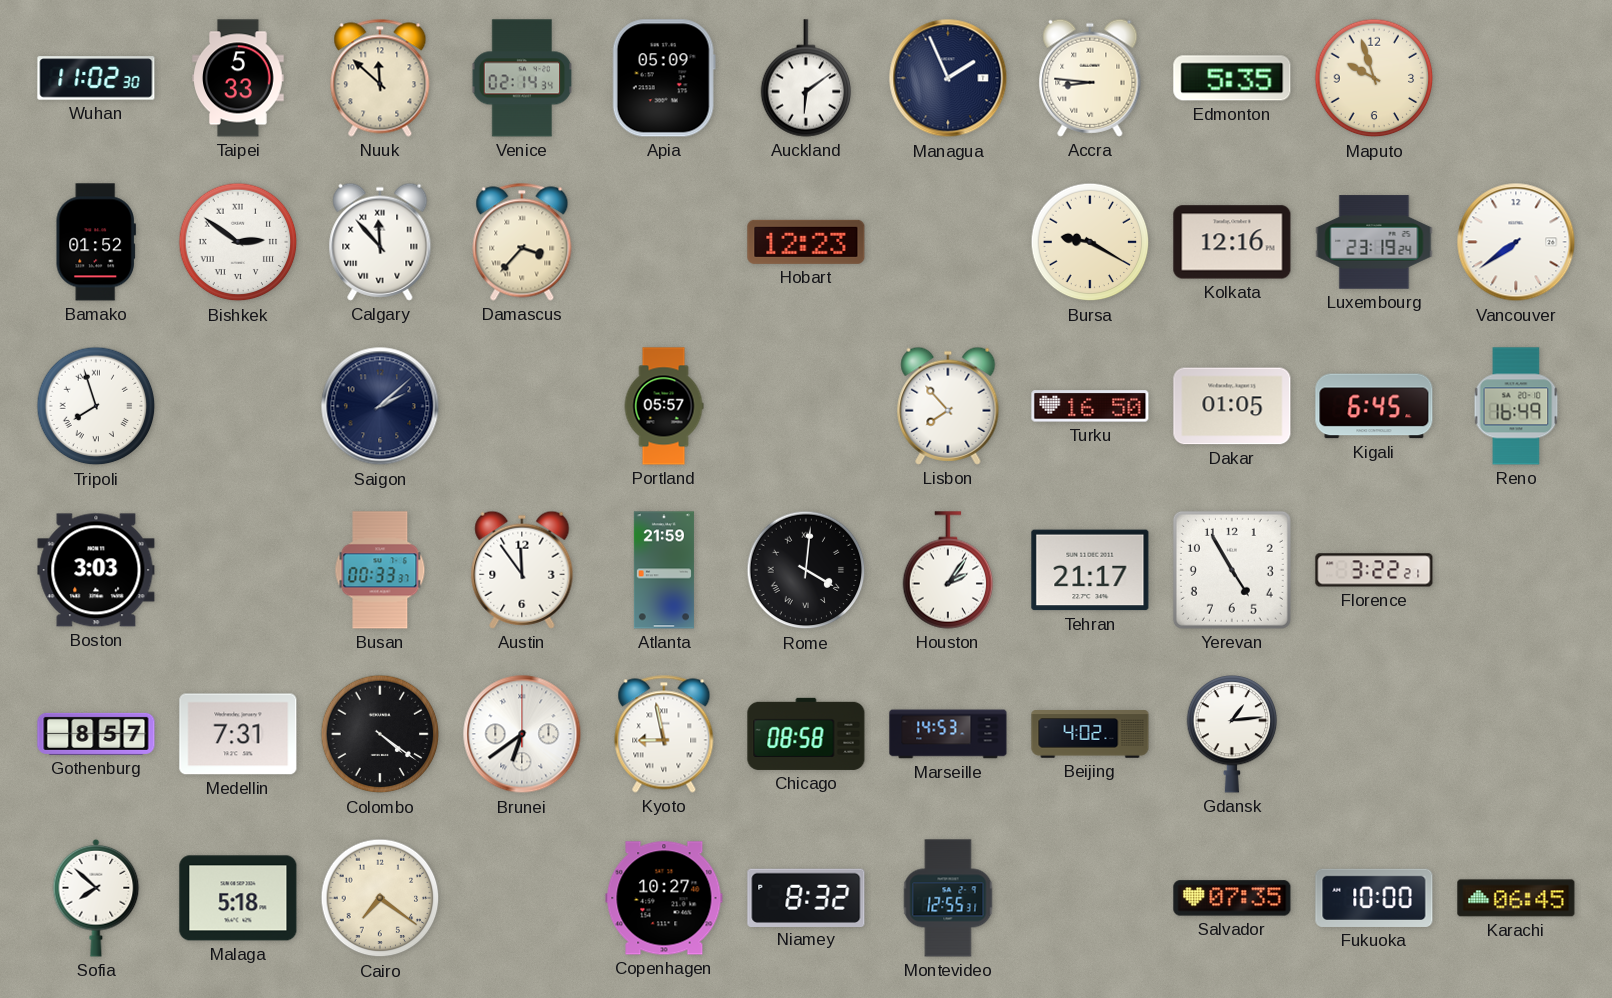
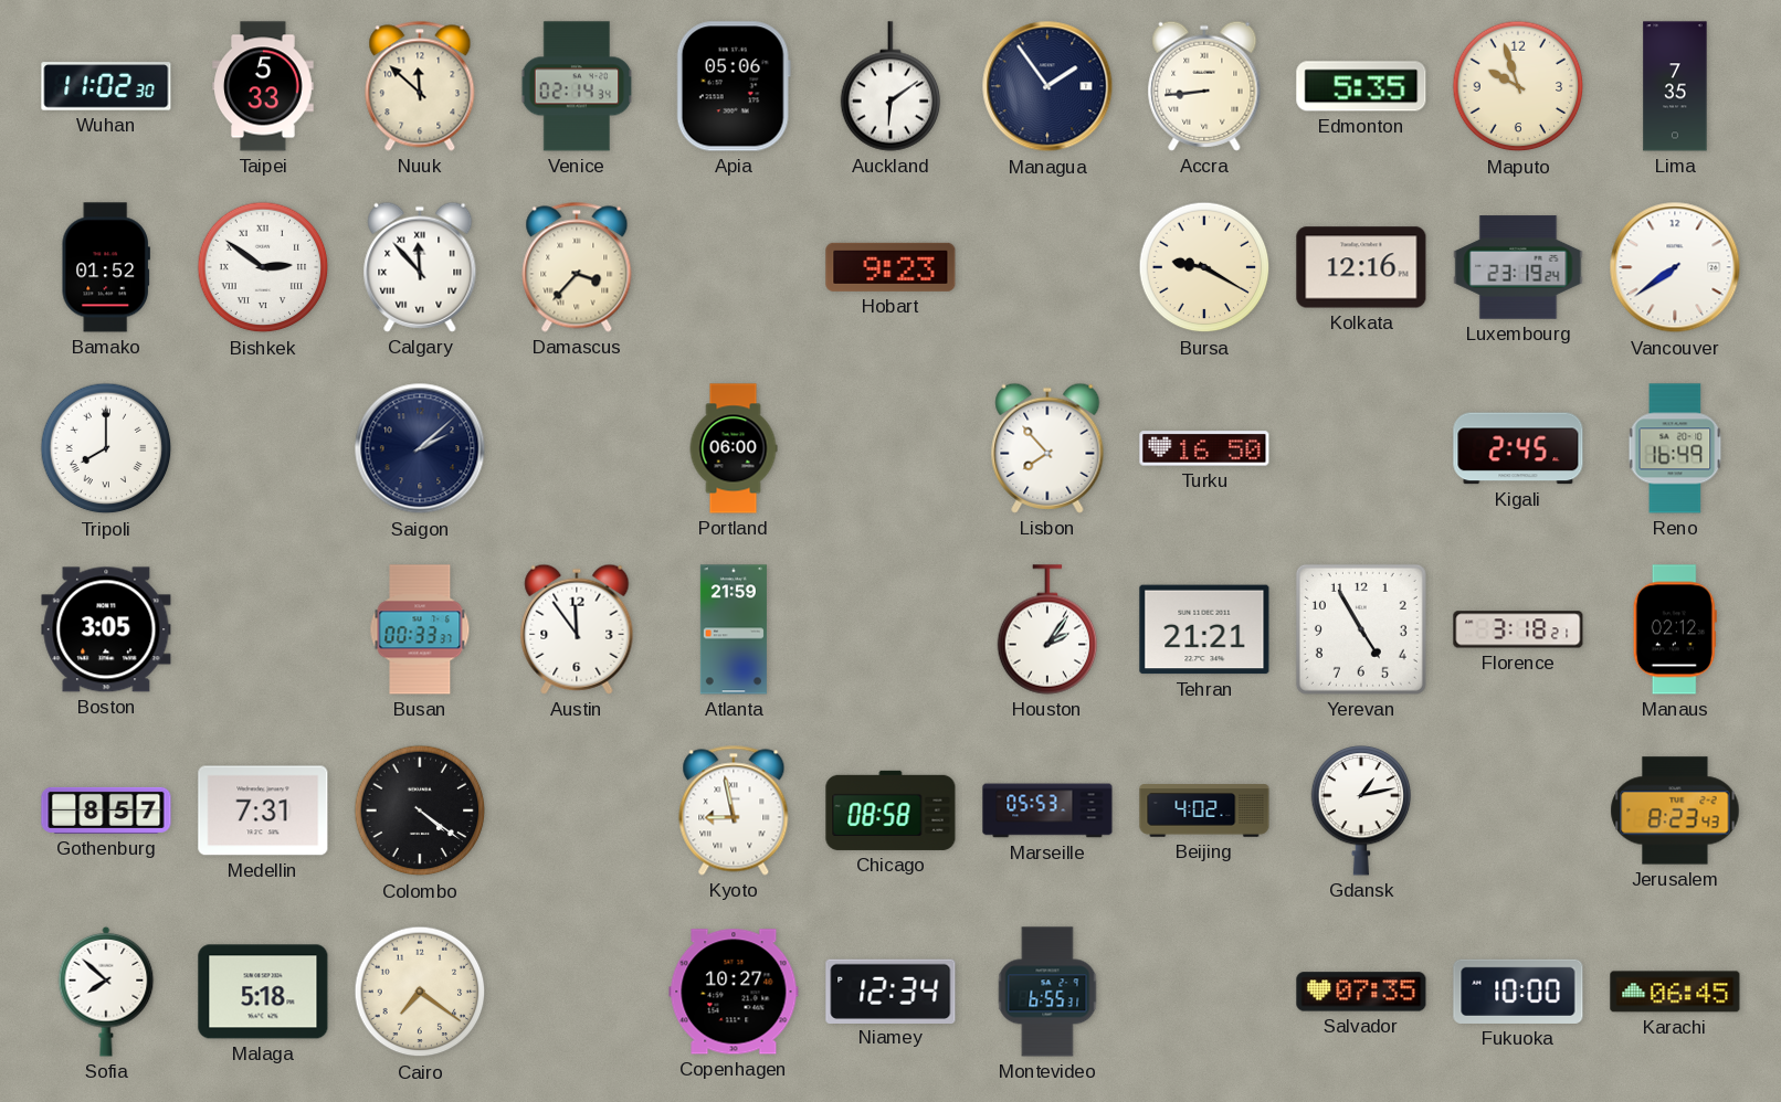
Apia: 05:09 -> 05:06 (734, 86)
Managua: 1:56 -> 1:54 (1047, 86)
Accra: 8:46 -> 8:44 (1204, 86)
Lima: none -> 7:35 (1675, 86)
Hobart: 12:23 -> 9:23 (890, 267)
Tripoli: 7:57 -> 8:00 (106, 448)
Portland: 05:57 -> 06:00 (734, 448)
Dakar: 01:05 -> none (1232, 406)
Kigali: 6:45 -> 2:45 (1518, 448)
Boston: 3:03 -> 3:05 (106, 629)
Rome: 4:01 -> none (806, 570)
Tehran: 21:17 -> 21:21 (1204, 629)
Florence: 3:22 -> 3:18 (1518, 629)
Manaus: none -> 02:12 (1675, 629)
Brunei: 6:39 -> none (522, 734)
Marseille: 14:53 -> 05:53 (1047, 810)
Gdansk: 1:14 -> 1:13 (1361, 810)
Jerusalem: none -> 8:23 (1675, 810)
Niamey: 8:32 -> 12:34 (890, 990)
Montevideo: 12:55 -> 6:55 (1047, 992)
